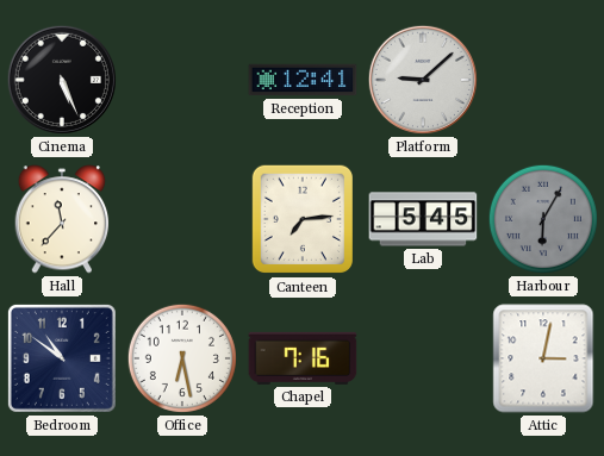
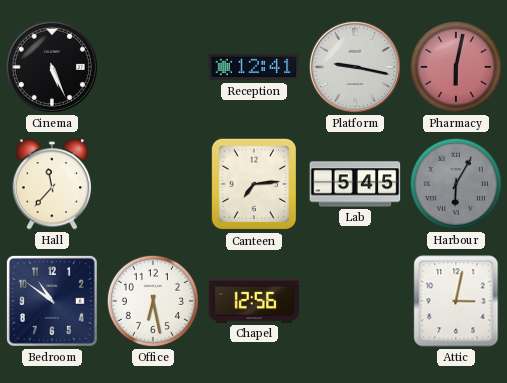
Platform: 9:08 -> 9:17 (355, 67)
Pharmacy: none -> 6:02 (456, 67)
Chapel: 7:16 -> 12:56 (254, 301)
